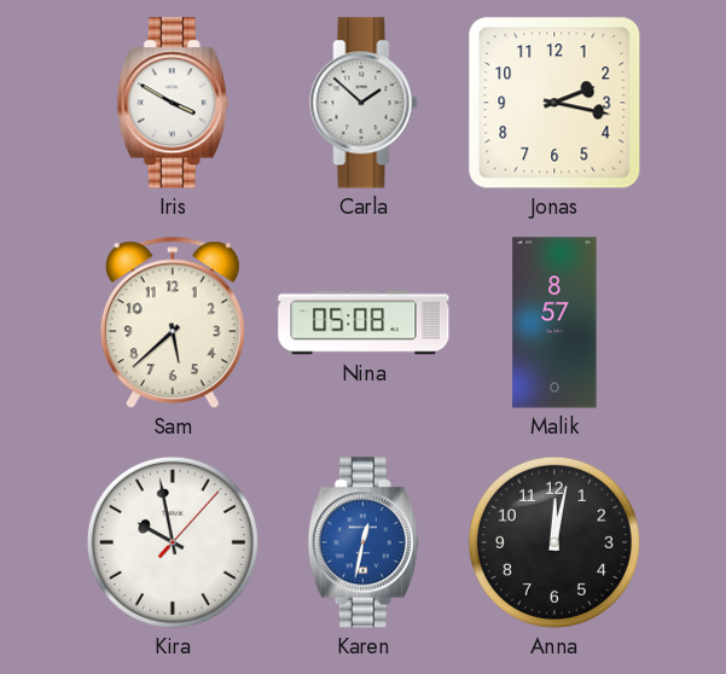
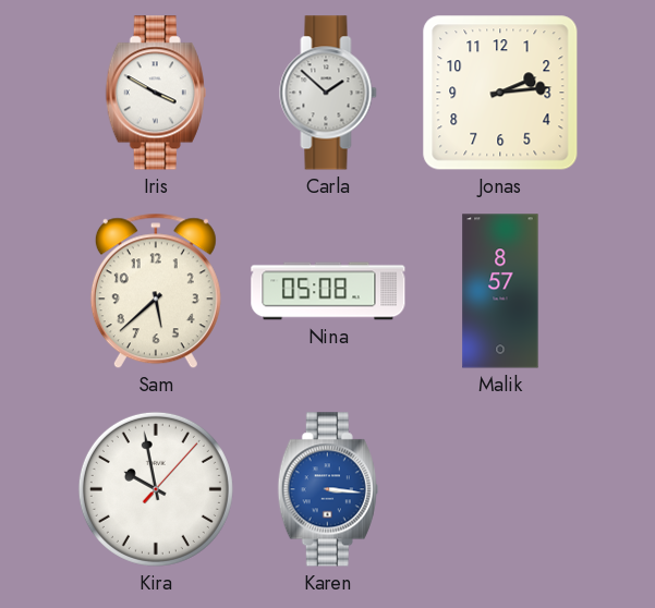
Jonas: 2:17 -> 2:14 (500, 93)
Karen: 12:32 -> 3:16 (328, 489)
Anna: 12:02 -> none (554, 542)
